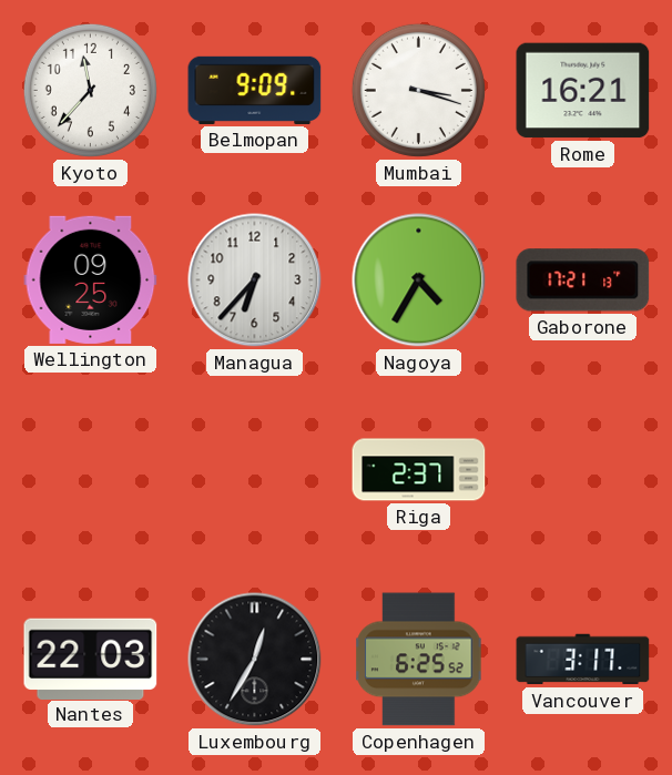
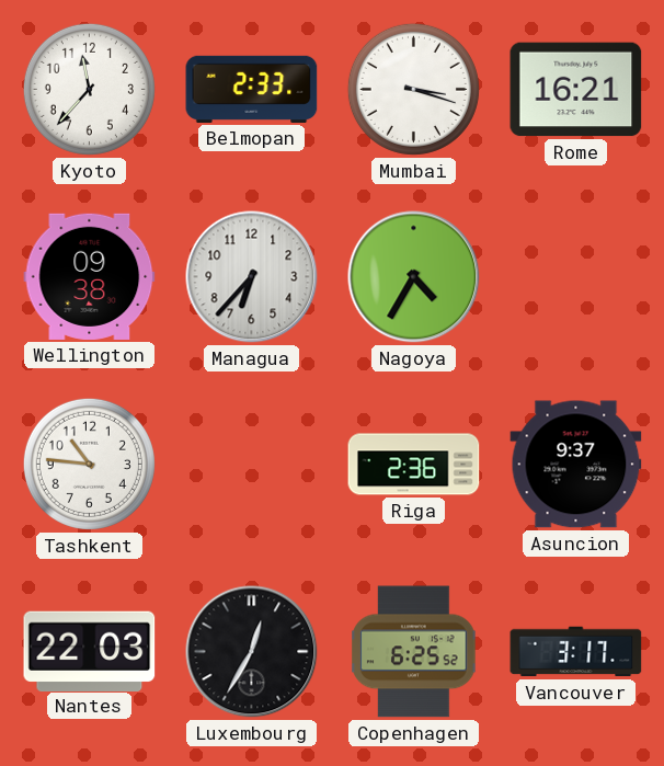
Belmopan: 9:09 -> 2:33 (252, 89)
Wellington: 09:25 -> 09:38 (90, 276)
Gaborone: 17:21 -> none (583, 281)
Tashkent: none -> 10:46 (89, 464)
Riga: 2:37 -> 2:36 (414, 465)
Asuncion: none -> 9:37 (576, 465)
